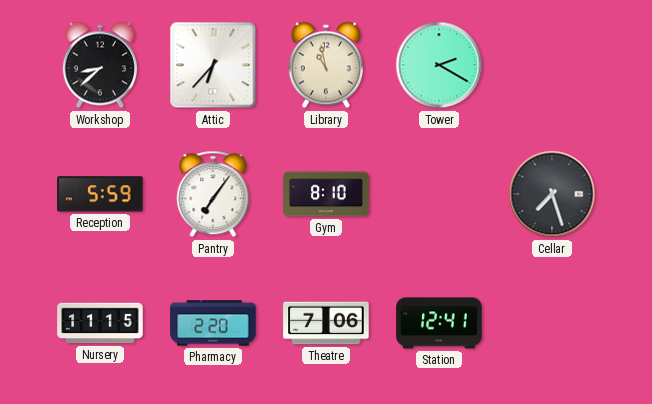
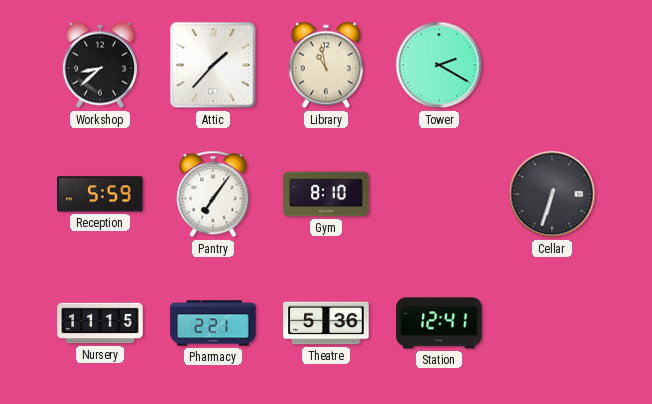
Attic: 6:37 -> 1:37 (213, 65)
Cellar: 7:27 -> 6:33 (552, 194)
Pharmacy: 2:20 -> 2:21 (213, 323)
Theatre: 7:06 -> 5:36 (326, 323)
